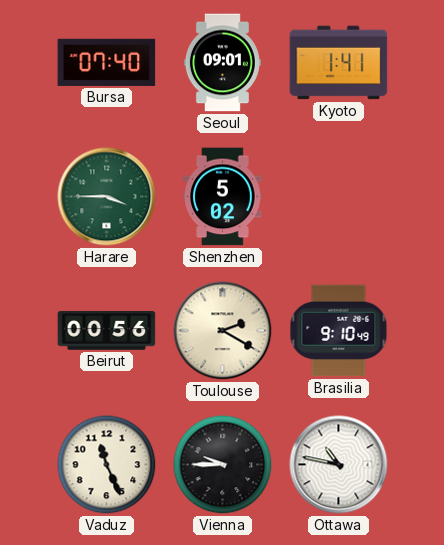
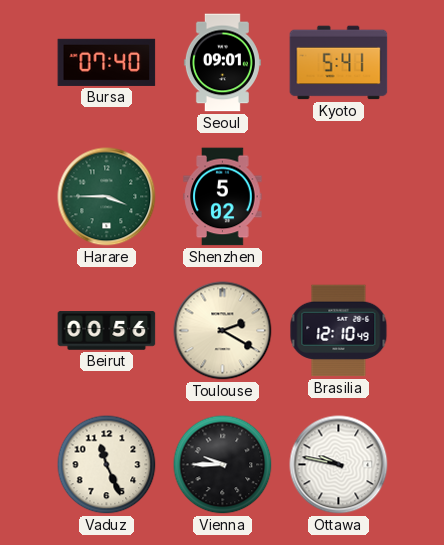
Kyoto: 1:41 -> 5:41 (339, 63)
Brasilia: 9:10 -> 12:10 (339, 331)
Ottawa: 10:47 -> 9:47 (339, 465)
